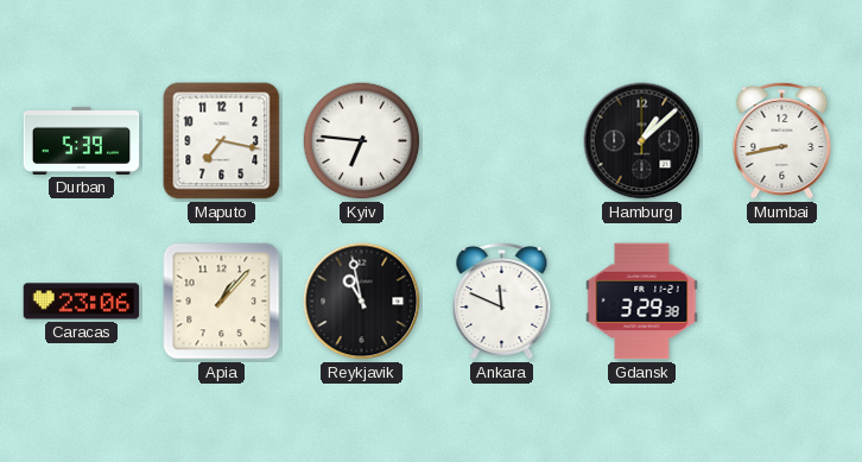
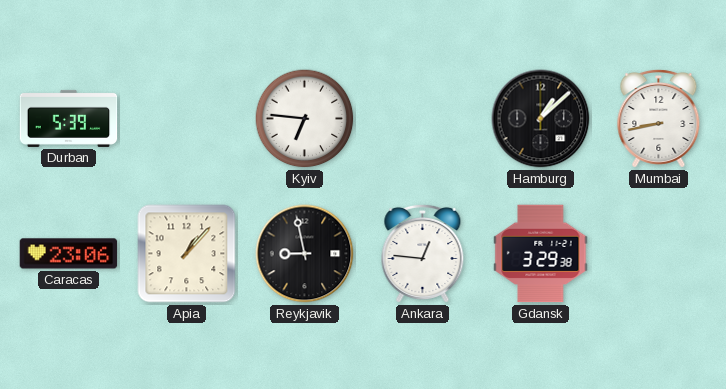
Maputo: 7:17 -> none (222, 141)
Reykjavik: 10:58 -> 8:58 (305, 254)
Ankara: 11:49 -> 12:46 (423, 253)
